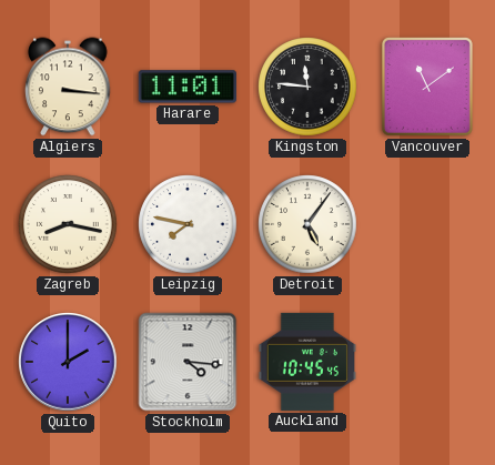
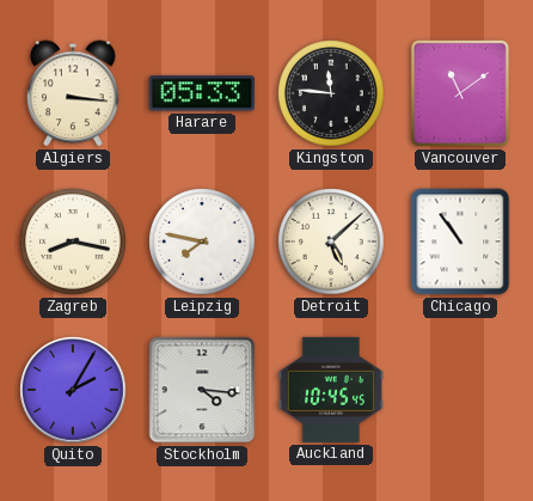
Harare: 11:01 -> 05:33 (201, 93)
Detroit: 5:06 -> 5:08 (331, 242)
Chicago: none -> 10:54 (460, 242)
Quito: 2:00 -> 2:05 (73, 390)
